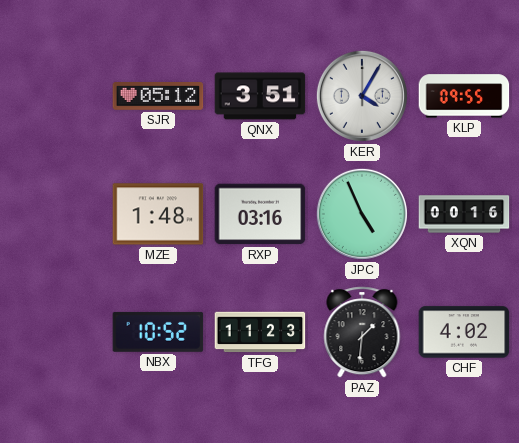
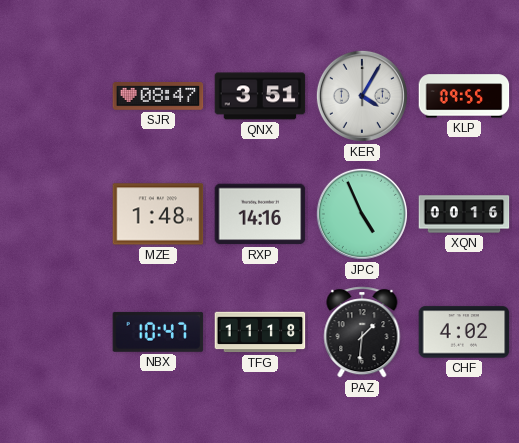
SJR: 05:12 -> 08:47 (158, 97)
RXP: 03:16 -> 14:16 (260, 214)
NBX: 10:52 -> 10:47 (158, 332)
TFG: 11:23 -> 11:18 (260, 332)
